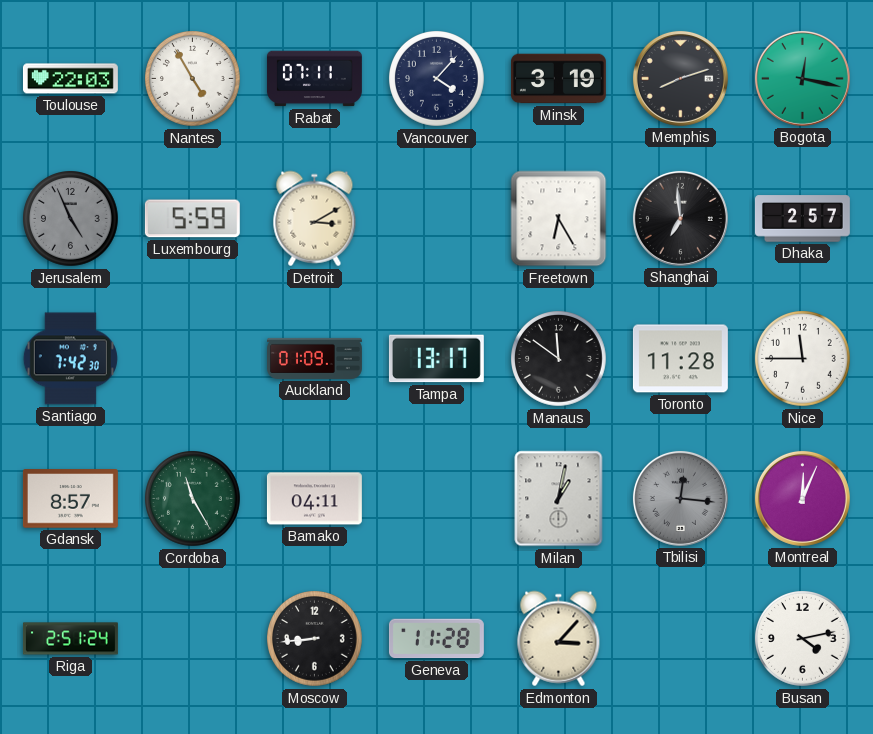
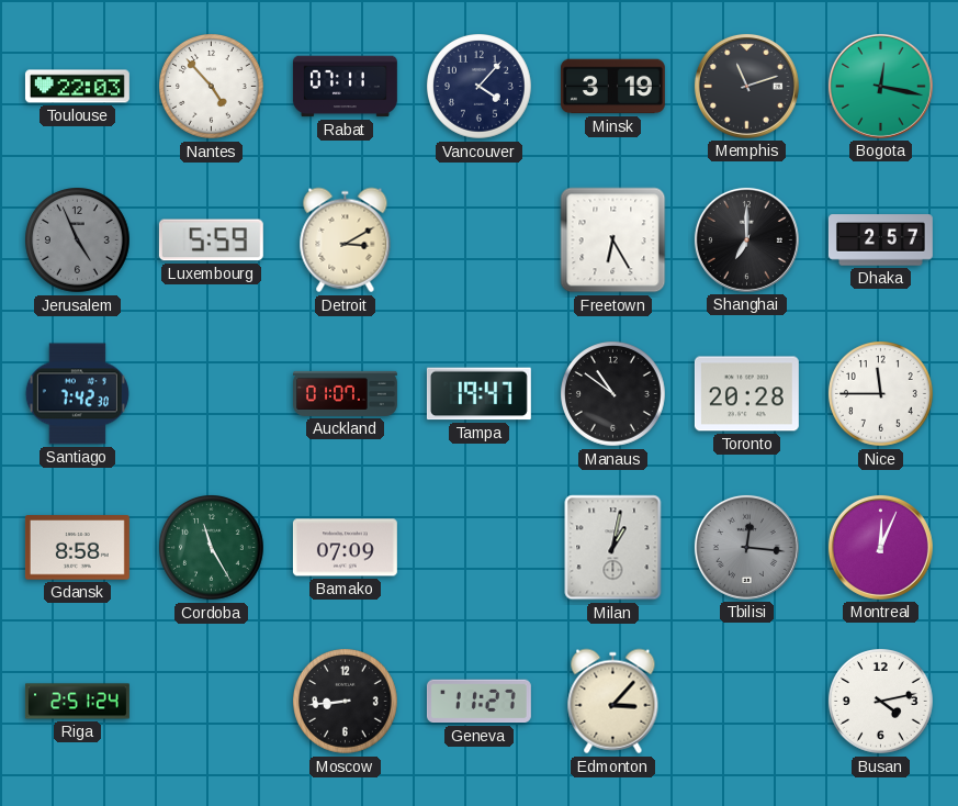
Nantes: 4:55 -> 4:53 (212, 87)
Memphis: 8:12 -> 11:12 (746, 86)
Shanghai: 6:59 -> 7:00 (746, 239)
Auckland: 01:09 -> 01:07 (346, 393)
Tampa: 13:17 -> 19:47 (478, 394)
Manaus: 11:51 -> 10:51 (613, 394)
Toronto: 11:28 -> 20:28 (746, 394)
Gdansk: 8:57 -> 8:58 (77, 548)
Bamako: 04:11 -> 07:09 (345, 548)
Geneva: 11:28 -> 11:27 (478, 702)
